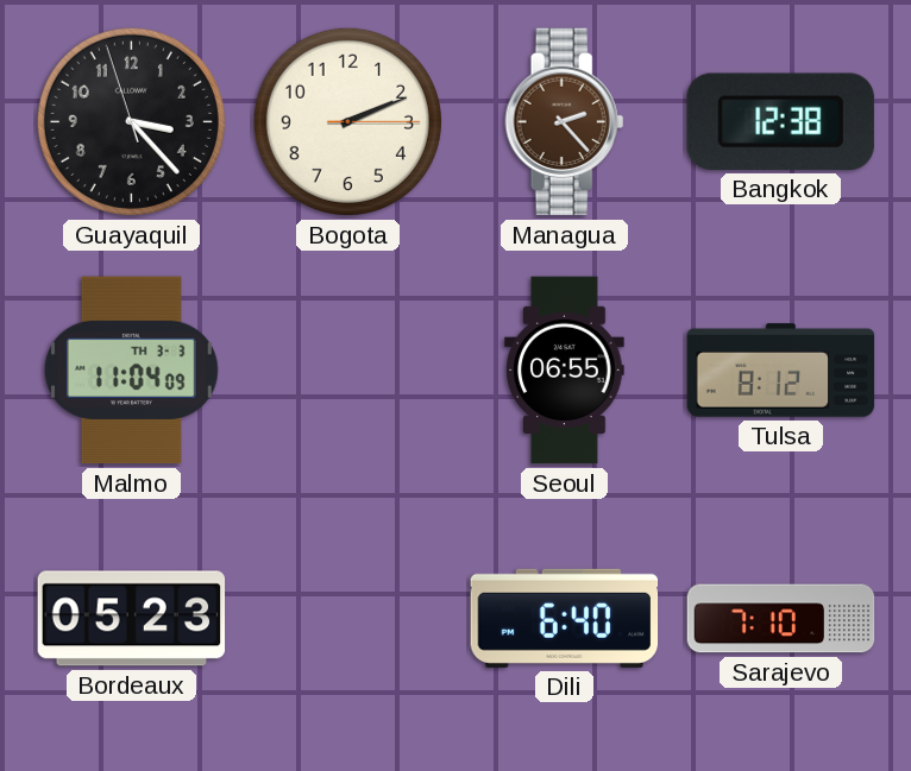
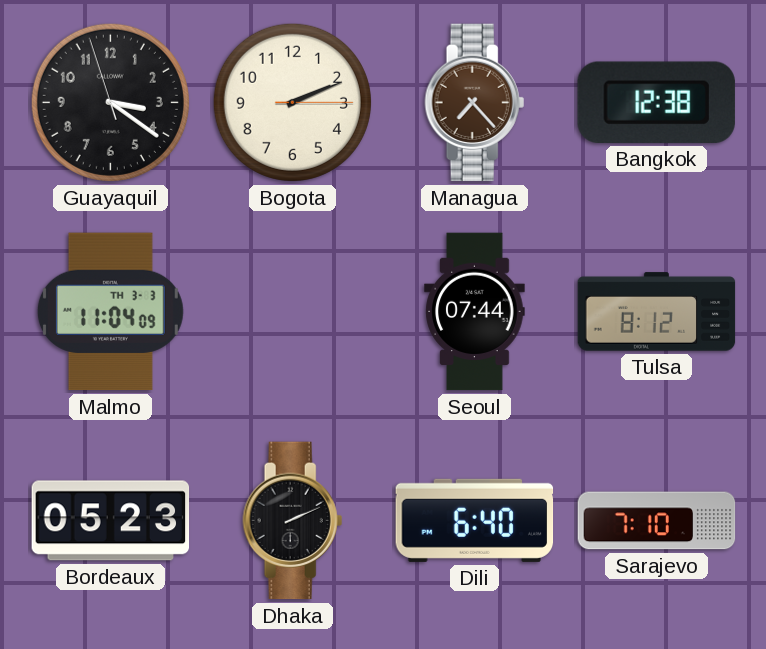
Guayaquil: 3:22 -> 3:20 (110, 102)
Managua: 2:23 -> 7:23 (475, 103)
Seoul: 06:55 -> 07:44 (475, 312)
Dhaka: none -> 2:11 (293, 521)
